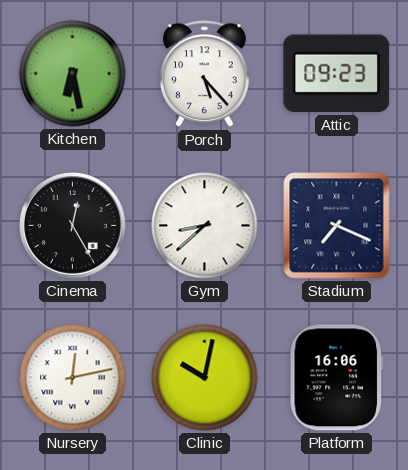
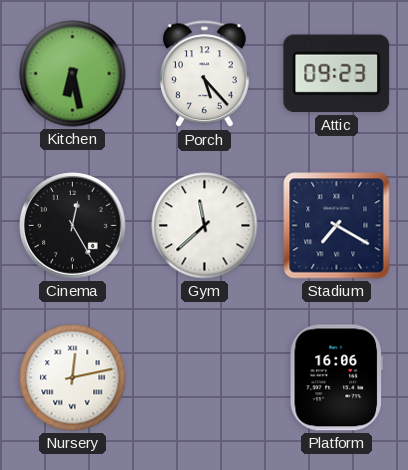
Gym: 8:38 -> 11:38 (205, 226)
Stadium: 7:19 -> 7:20 (337, 226)
Clinic: 10:02 -> none (205, 378)
